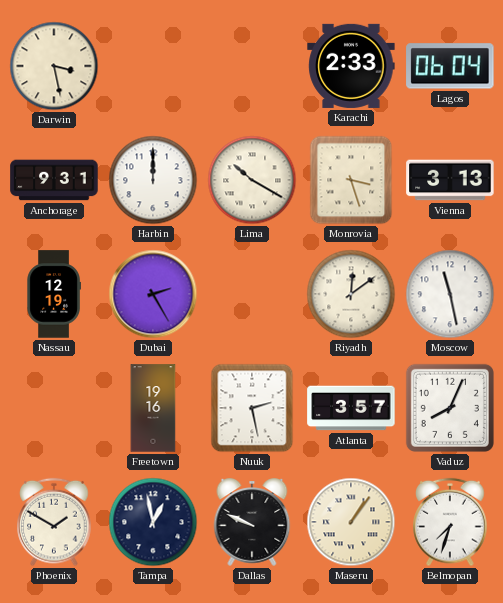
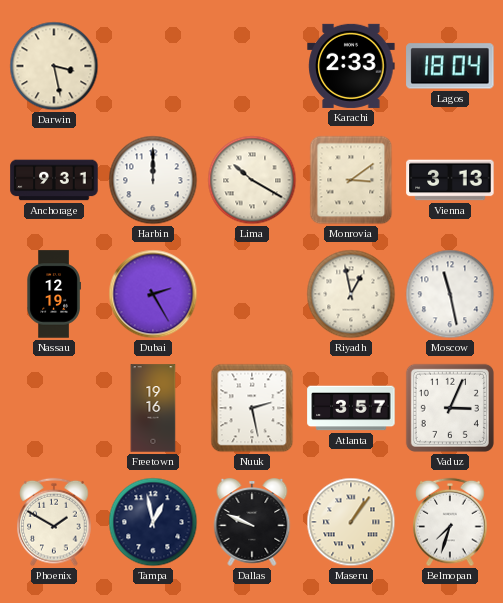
Lagos: 06:04 -> 18:04 (450, 66)
Monrovia: 3:27 -> 3:09 (351, 180)
Riyadh: 12:09 -> 12:58 (351, 294)
Vaduz: 8:04 -> 3:04 (450, 408)
